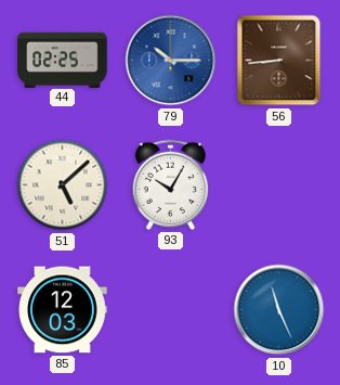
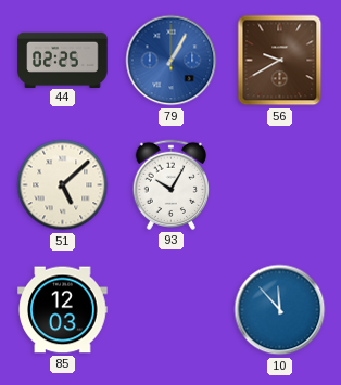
79: 10:15 -> 1:05 (172, 61)
56: 8:44 -> 9:40 (280, 61)
10: 11:26 -> 11:53 (280, 310)
